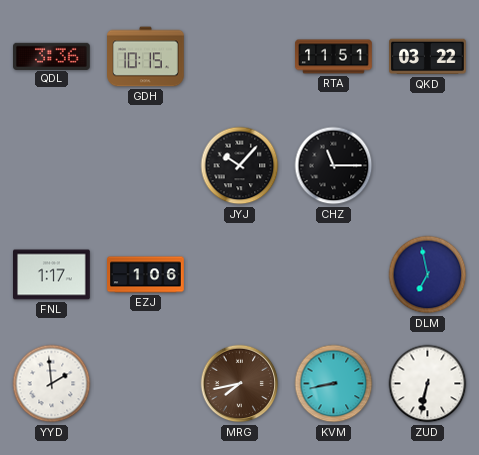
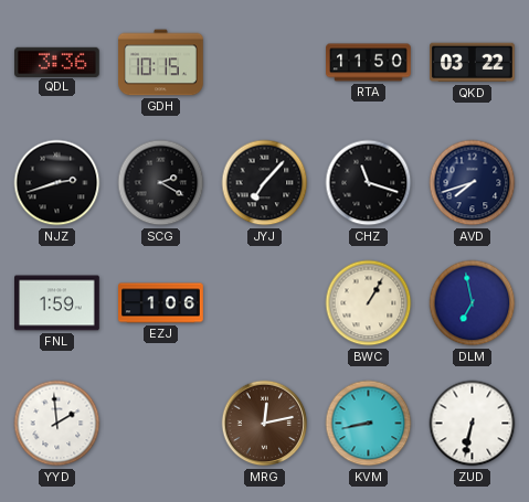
RTA: 11:51 -> 11:50 (369, 63)
NJZ: none -> 2:42 (57, 183)
SCG: none -> 2:20 (161, 183)
JYJ: 10:07 -> 7:07 (265, 183)
CHZ: 11:15 -> 11:18 (369, 183)
AVD: none -> 7:42 (473, 183)
FNL: 1:17 -> 1:59 (57, 303)
BWC: none -> 1:05 (369, 303)
MRG: 7:43 -> 12:13 (265, 424)
